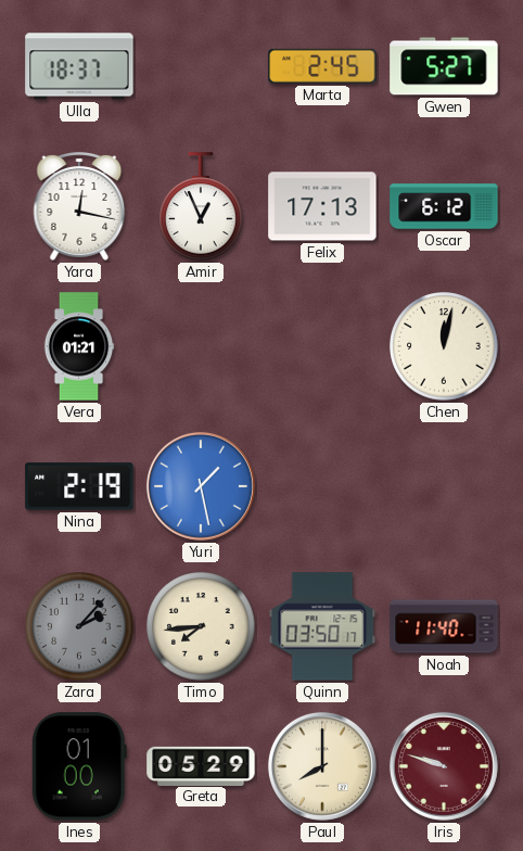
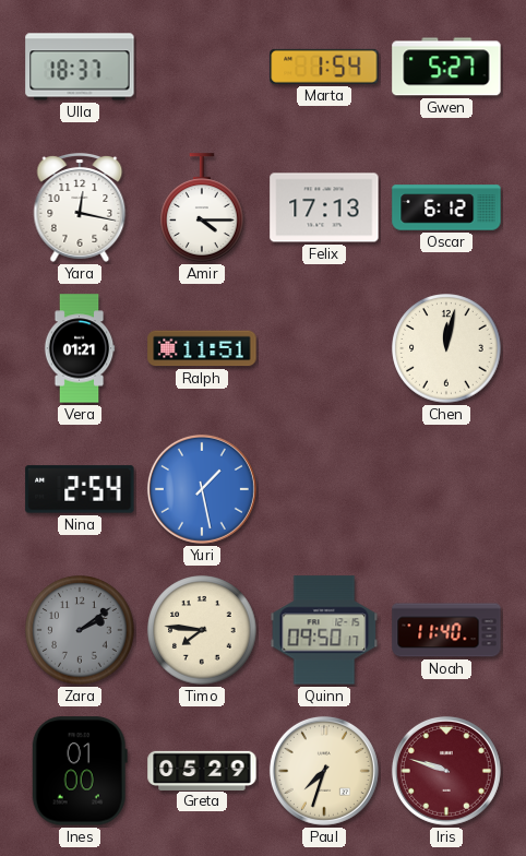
Marta: 2:45 -> 1:54 (324, 67)
Amir: 12:56 -> 4:15 (202, 207)
Ralph: none -> 11:51 (202, 348)
Nina: 2:19 -> 2:54 (80, 489)
Zara: 2:07 -> 2:09 (80, 630)
Timo: 7:44 -> 7:46 (202, 630)
Quinn: 03:50 -> 09:50 (324, 630)
Paul: 8:00 -> 7:33 (324, 771)
